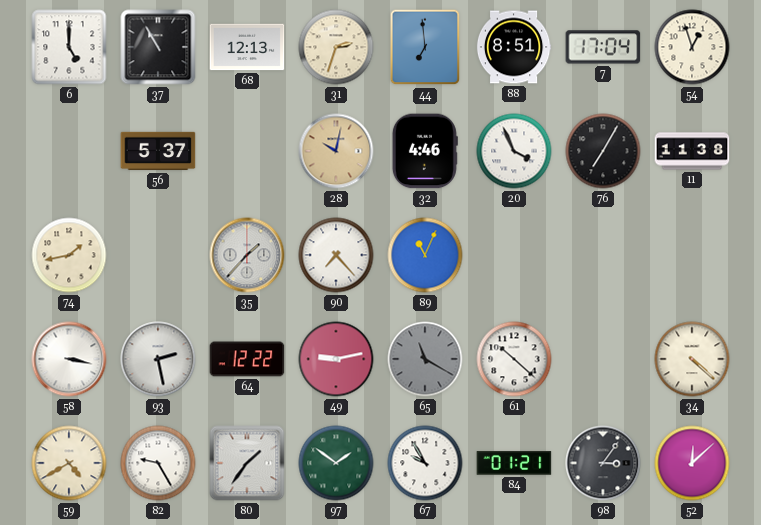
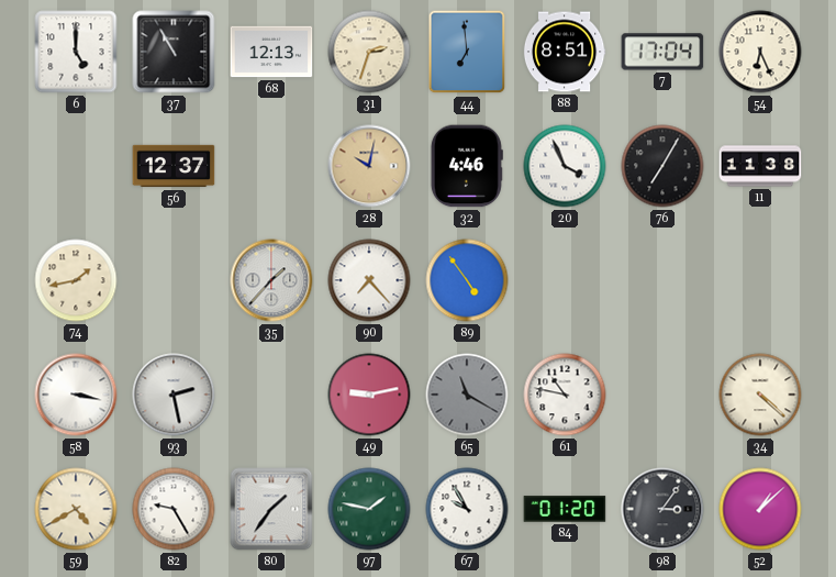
54: 12:57 -> 6:26 (760, 52)
56: 5:37 -> 12:37 (174, 166)
89: 11:04 -> 4:54 (467, 280)
64: 12:22 -> none (247, 359)
61: 10:22 -> 10:47 (565, 395)
97: 1:51 -> 1:47 (369, 509)
84: 01:21 -> 01:20 (565, 509)
52: 12:08 -> 1:08 (760, 509)
